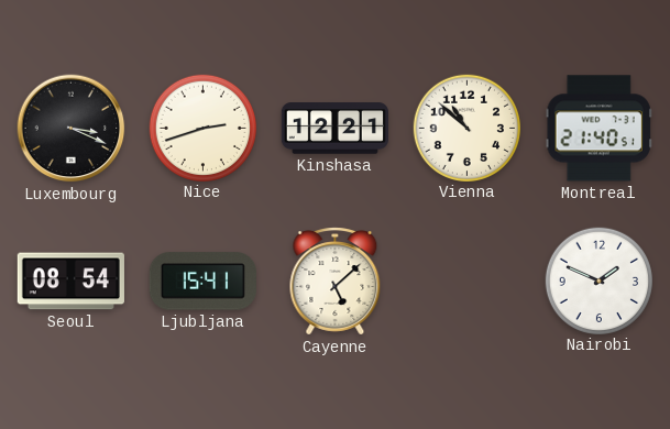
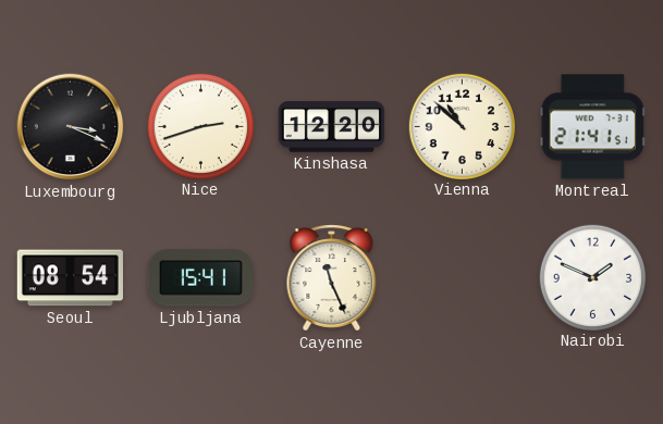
Kinshasa: 12:21 -> 12:20 (331, 127)
Montreal: 21:40 -> 21:41 (592, 127)
Cayenne: 5:08 -> 11:26 (332, 278)
